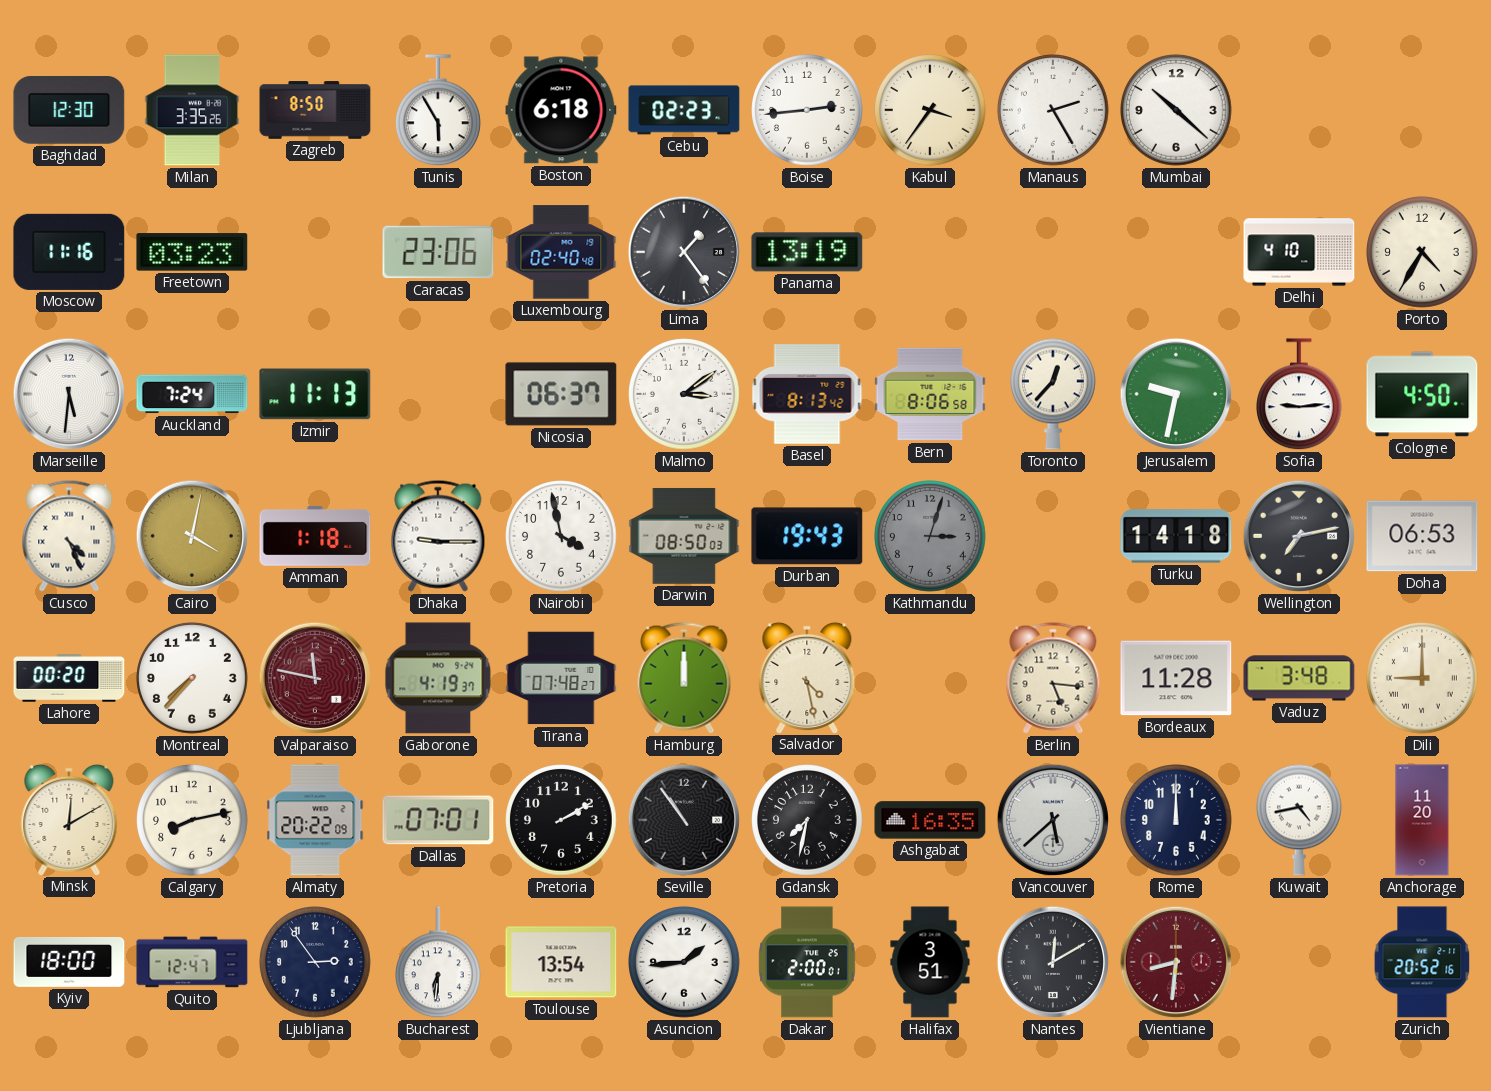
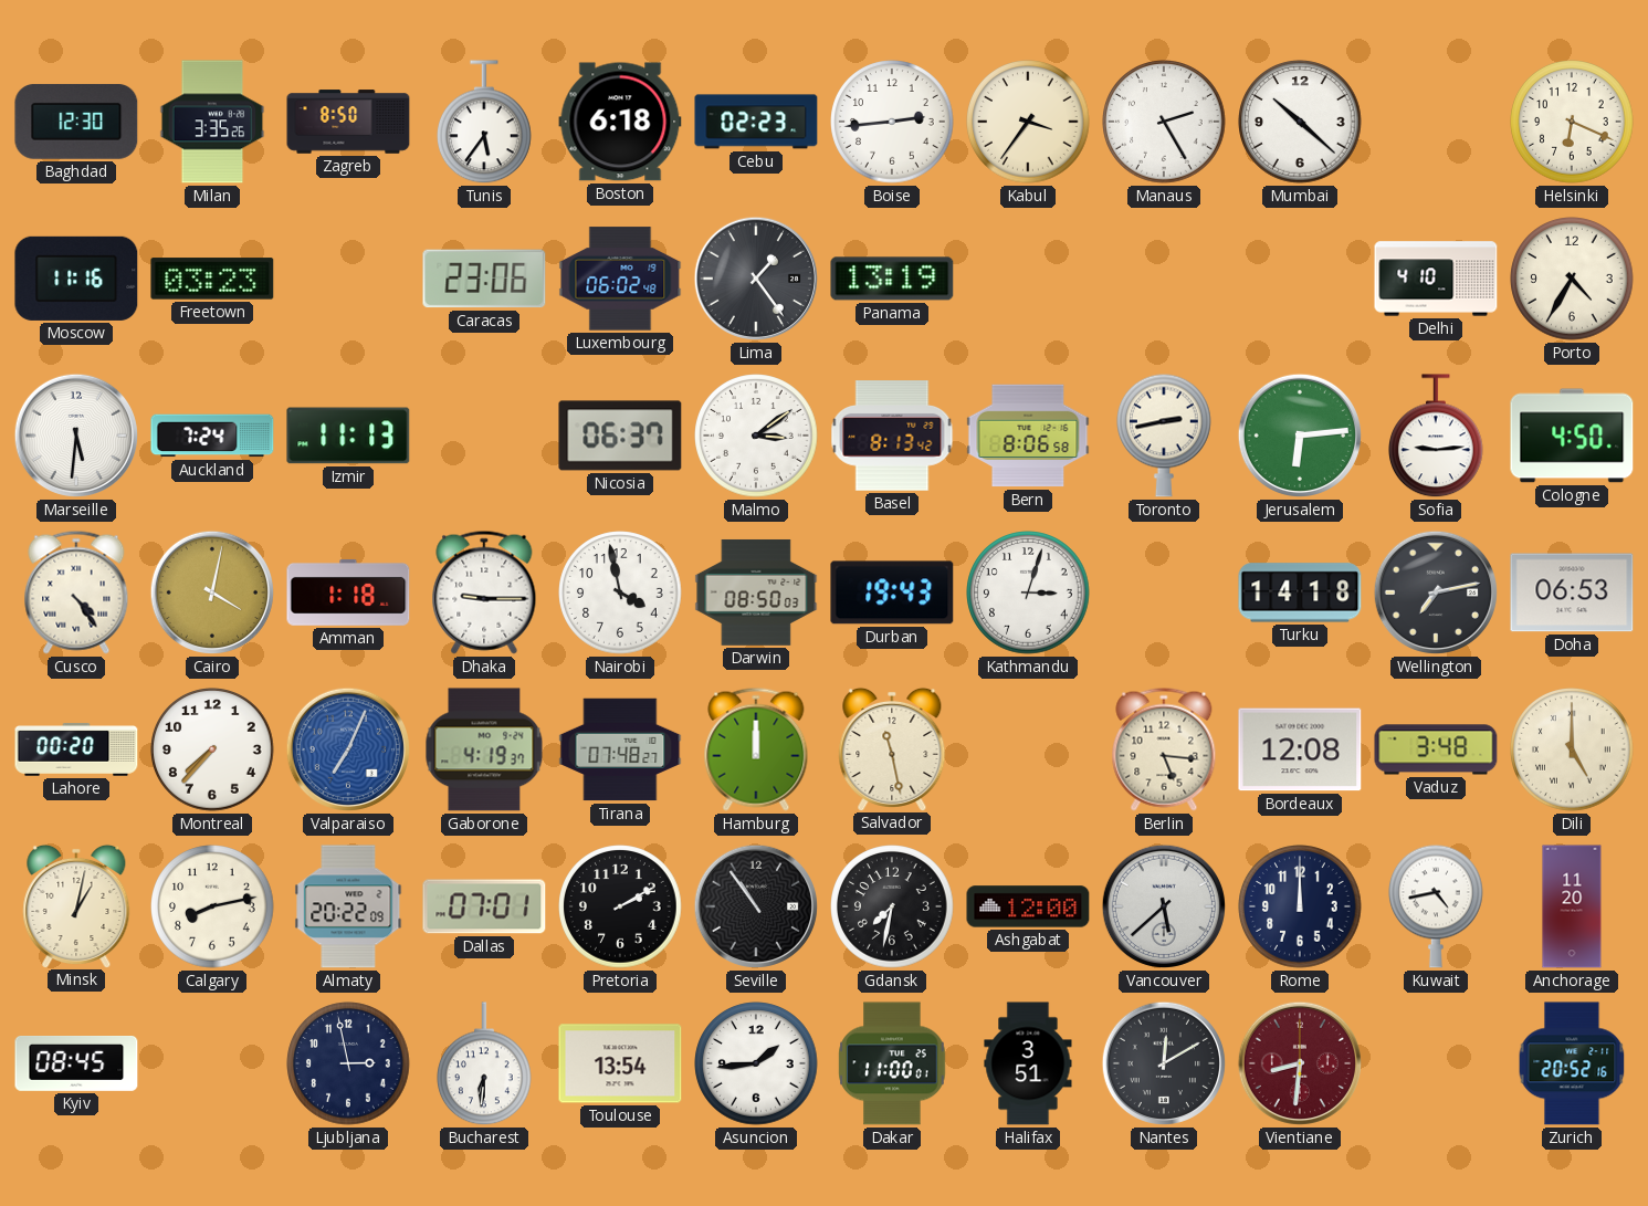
Tunis: 5:55 -> 5:36 (485, 123)
Helsinki: none -> 6:19 (1572, 122)
Luxembourg: 02:40 -> 06:02 (620, 279)
Toronto: 12:37 -> 2:43 (1165, 436)
Jerusalem: 9:32 -> 6:14 (1300, 436)
Cusco: 4:26 -> 4:24 (76, 592)
Kathmandu dial: grey -> white (1028, 592)
Valparaiso: 11:47 -> 7:04 (348, 749)
Valparaiso dial: burgundy -> blue (348, 749)
Salvador: 4:28 -> 11:28 (892, 748)
Bordeaux: 11:28 -> 12:08 (1300, 749)
Dili: 9:00 -> 5:00 (1572, 749)
Minsk: 12:10 -> 1:02 (76, 905)
Ashgabat: 16:35 -> 12:00 (1028, 906)
Kyiv: 18:00 -> 08:45 (76, 1065)
Quito: 12:47 -> none (192, 962)
Ljubljana: 2:54 -> 2:58 (348, 1063)
Dakar: 2:00 -> 11:00 (892, 1063)
